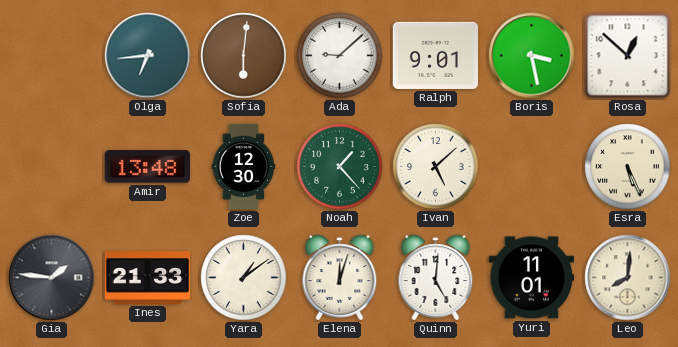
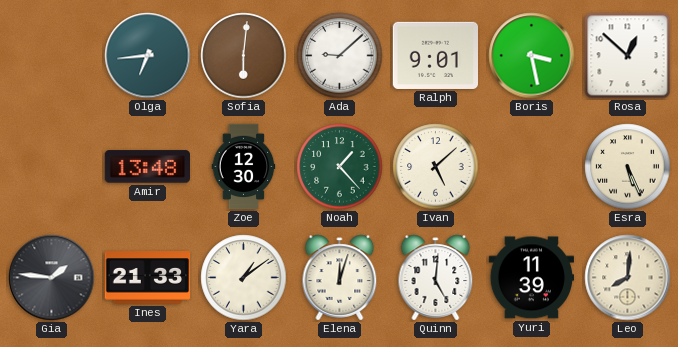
Yuri: 11:01 -> 11:39 (531, 278)
